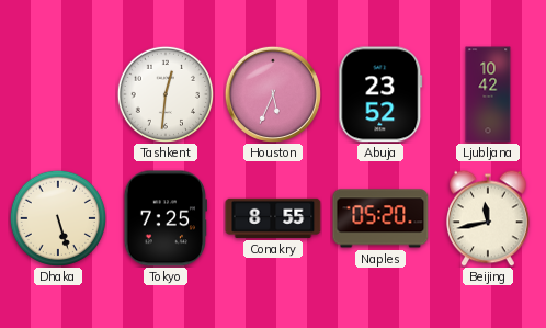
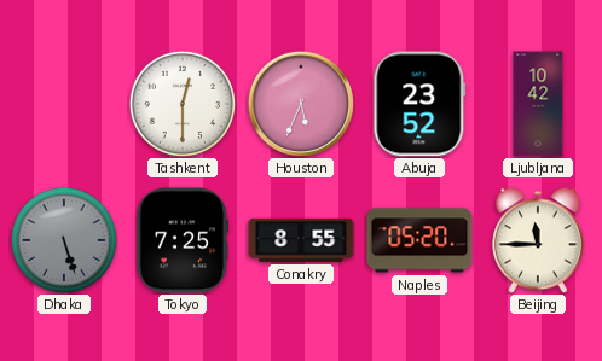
Tashkent: 12:31 -> 12:30 (181, 103)
Dhaka dial: cream -> grey (63, 239)
Beijing: 11:43 -> 11:45 (538, 240)
